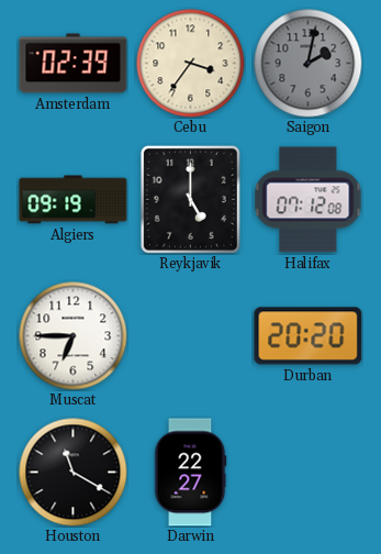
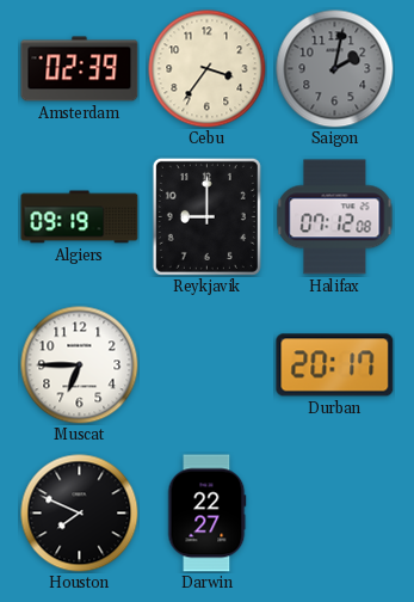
Reykjavik: 5:00 -> 9:00 (206, 216)
Durban: 20:20 -> 20:17 (335, 365)
Houston: 11:20 -> 7:49 (80, 514)
